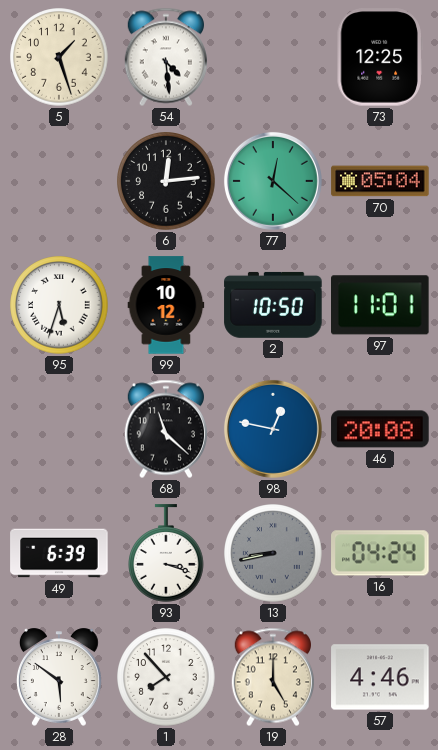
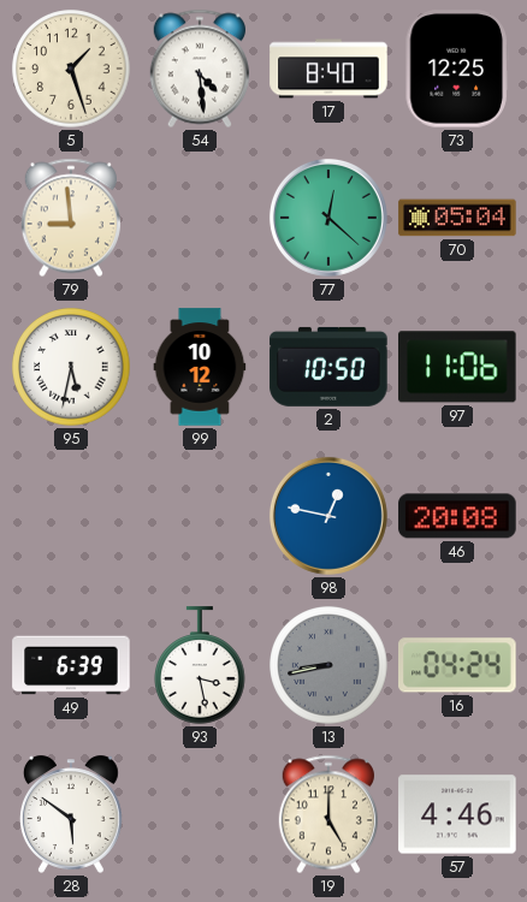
17: none -> 8:40 (328, 69)
79: none -> 8:59 (70, 218)
6: 12:14 -> none (166, 181)
95: 5:33 -> 5:32 (71, 367)
97: 11:01 -> 11:06 (458, 367)
68: 11:22 -> none (165, 429)
93: 3:18 -> 3:28 (201, 665)
1: 7:53 -> none (166, 677)
